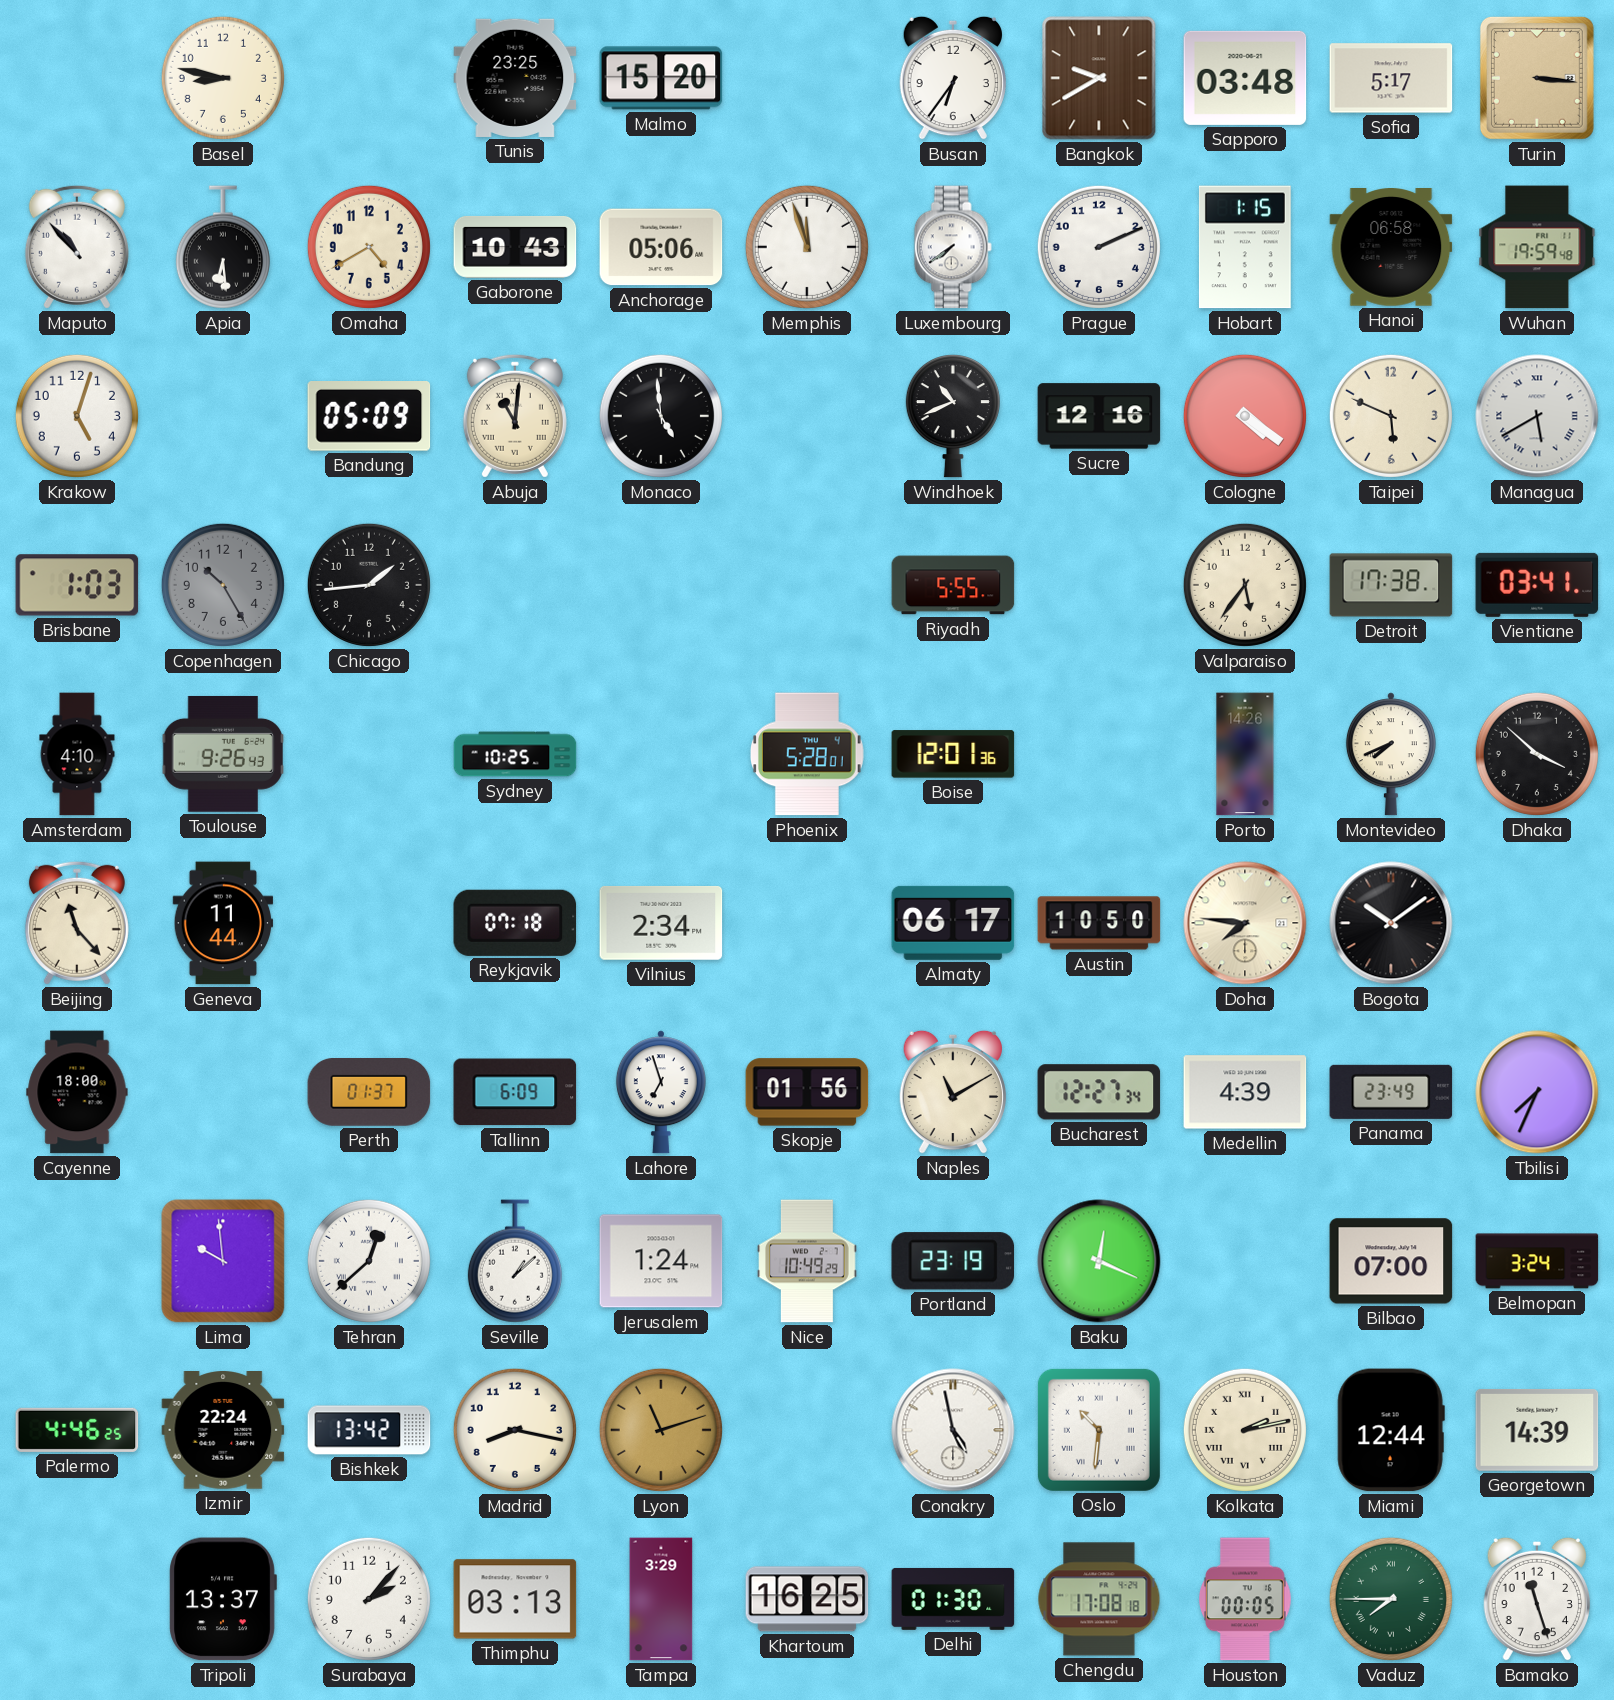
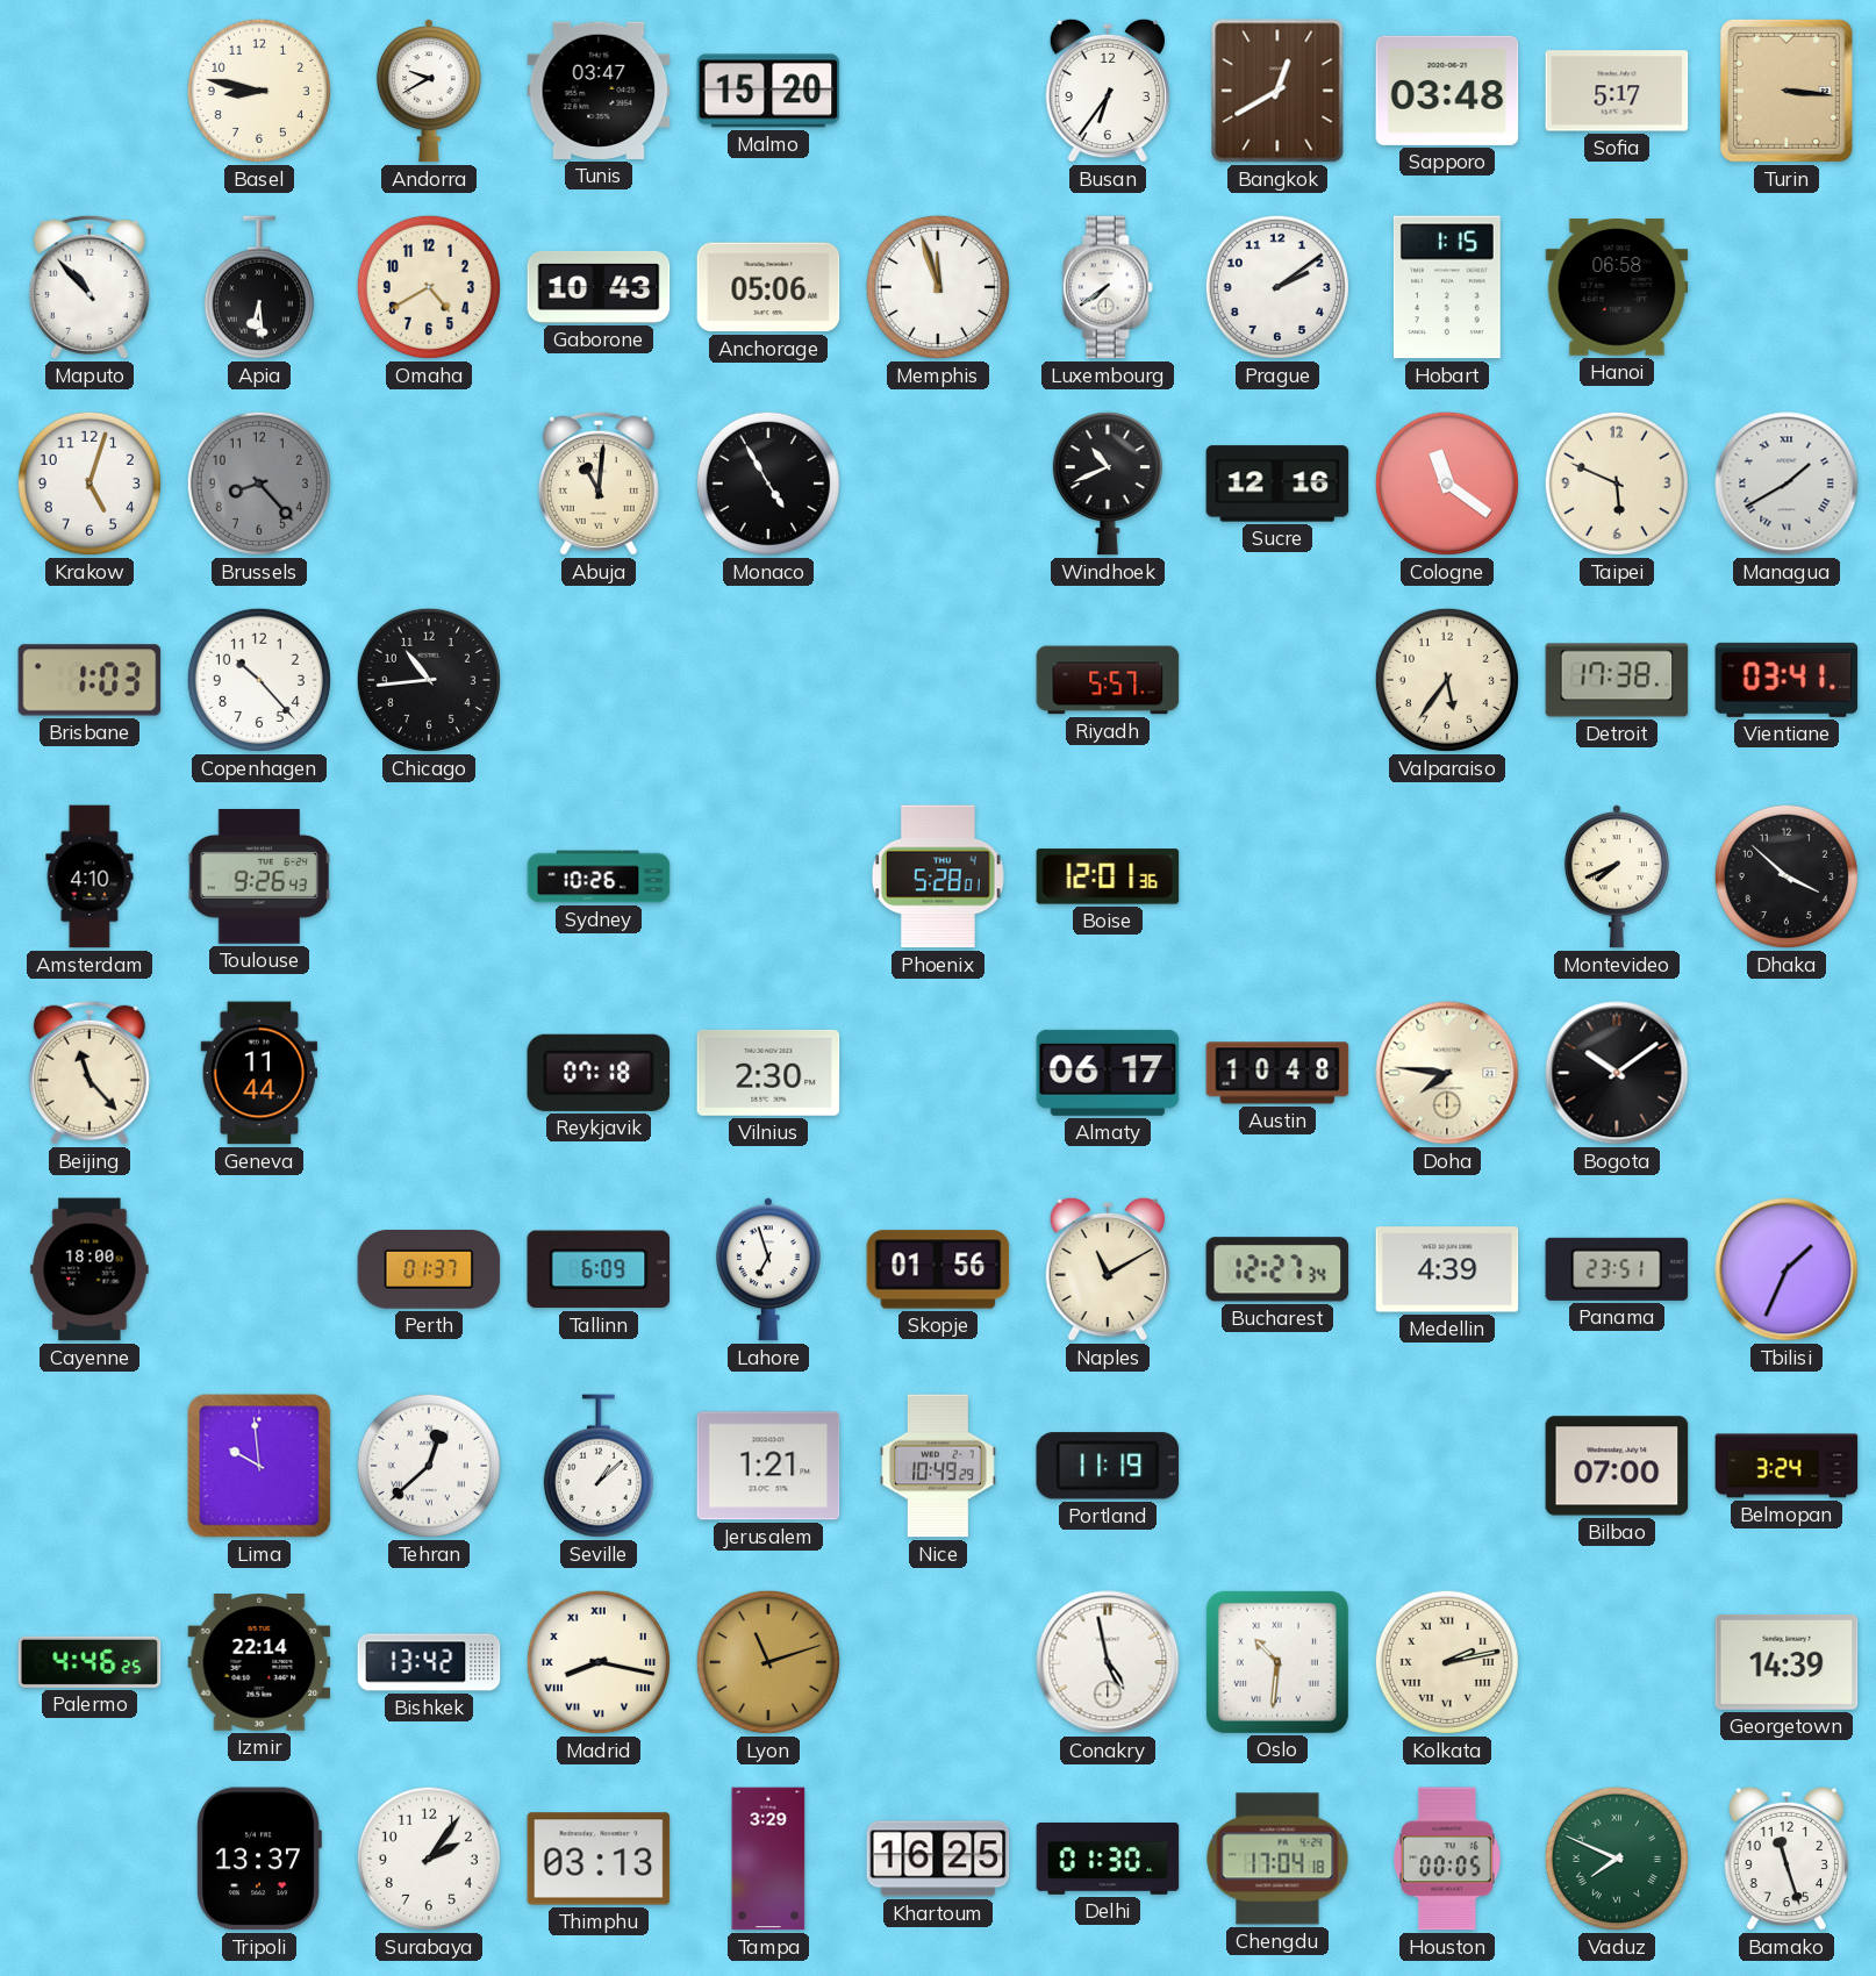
Andorra: none -> 9:40 (429, 91)
Tunis: 23:25 -> 03:47 (599, 91)
Bangkok: 9:40 -> 12:40 (1277, 91)
Prague: 2:11 -> 2:09 (1277, 287)
Wuhan: 19:59 -> none (1537, 247)
Brussels: none -> 8:23 (259, 484)
Bandung: 05:09 -> none (369, 417)
Monaco: 4:59 -> 4:55 (768, 484)
Cologne: 4:21 -> 11:21 (1447, 484)
Managua: 5:40 -> 1:40 (1787, 484)
Copenhagen: 10:25 -> 10:23 (259, 680)
Copenhagen dial: grey -> white (259, 680)
Chicago: 1:44 -> 10:44 (429, 680)
Riyadh: 5:55 -> 5:57 (1108, 680)
Sydney: 10:25 -> 10:26 (599, 876)
Porto: 14:26 -> none (1245, 754)
Vilnius: 2:34 -> 2:30 (768, 1073)
Austin: 10:50 -> 10:48 (1277, 1073)
Panama: 23:49 -> 23:51 (1617, 1269)
Tbilisi: 7:34 -> 1:34 (1787, 1269)
Jerusalem: 1:24 -> 1:21 (768, 1466)
Portland: 23:19 -> 11:19 (1108, 1466)
Baku: 12:19 -> none (1099, 1261)
Izmir: 22:24 -> 22:14 (259, 1663)
Madrid numerals: Arabic -> Roman (599, 1662)
Miami: 12:44 -> none (1391, 1430)
Surabaya: 2:07 -> 2:06 (429, 1859)
Chengdu: 17:08 -> 17:04 (1277, 1859)
Vaduz: 7:45 -> 7:49 (1617, 1859)
